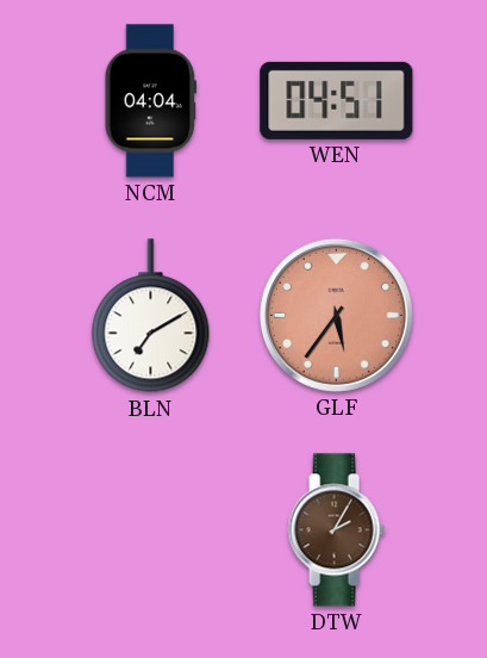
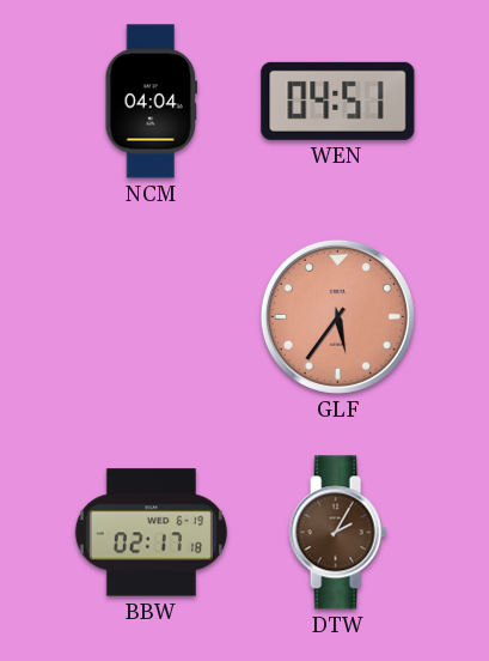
BLN: 7:10 -> none (151, 316)
BBW: none -> 02:17 (151, 533)
